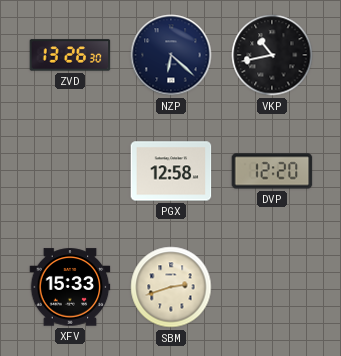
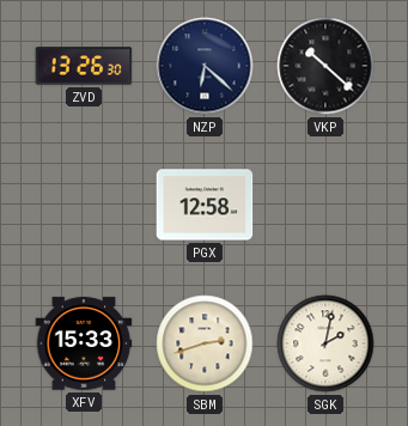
VKP: 10:43 -> 10:22 (325, 66)
DVP: 12:20 -> none (272, 171)
SGK: none -> 2:02 (325, 343)
